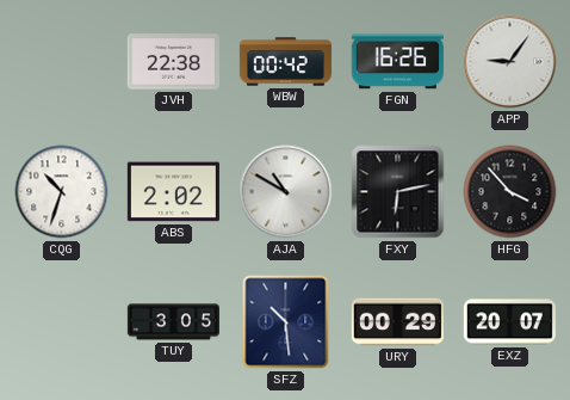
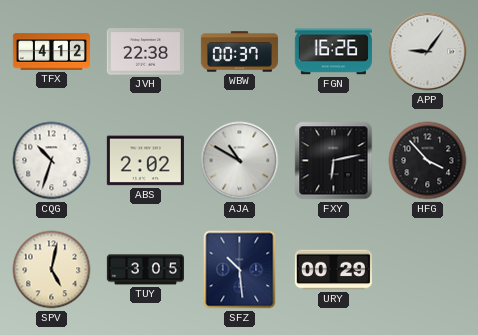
TFX: none -> 4:12 (51, 52)
WBW: 00:42 -> 00:37 (239, 52)
SPV: none -> 5:02 (52, 270)
EXZ: 20:07 -> none (509, 322)
